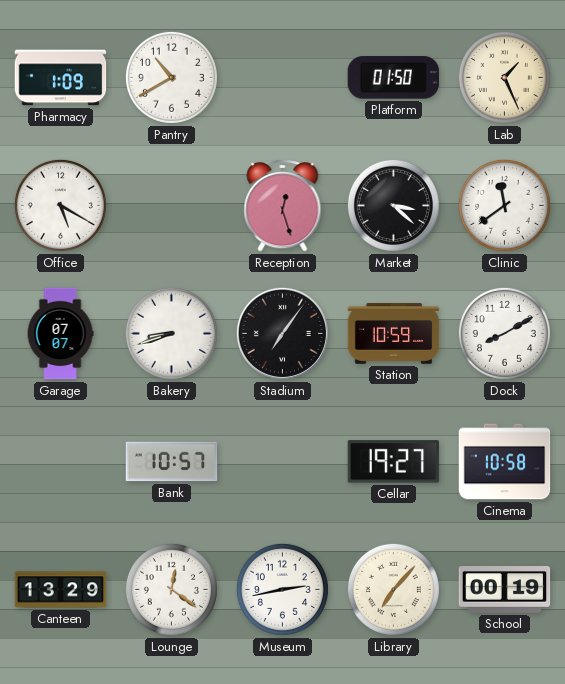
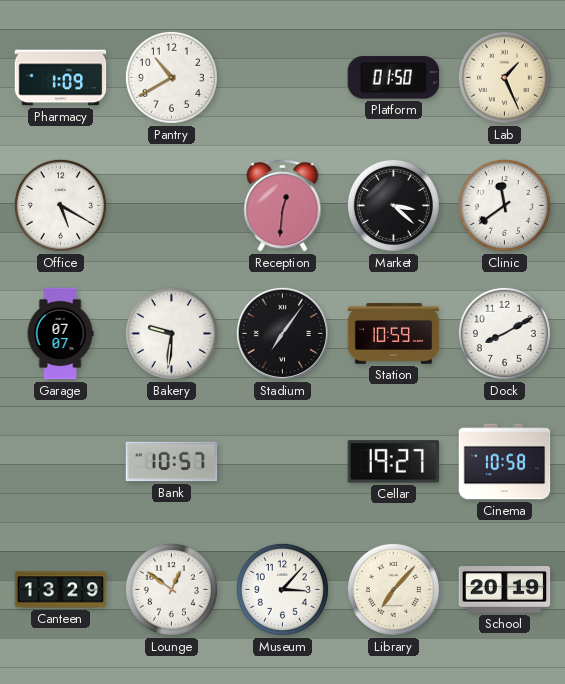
Reception: 12:27 -> 12:31 (283, 205)
Bakery: 8:42 -> 9:31 (171, 333)
Lounge: 12:21 -> 12:51 (171, 589)
Museum: 2:43 -> 3:07 (282, 589)
School: 00:19 -> 20:19 (505, 590)
